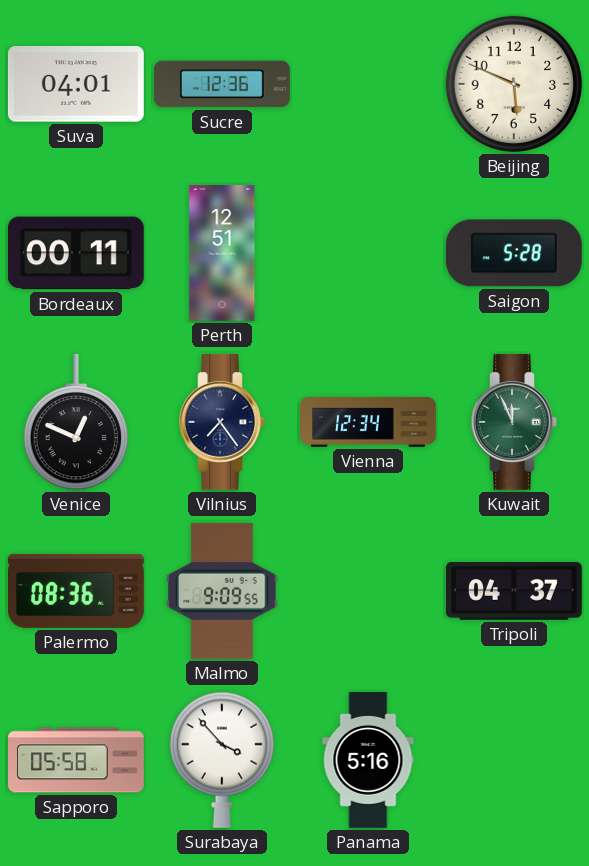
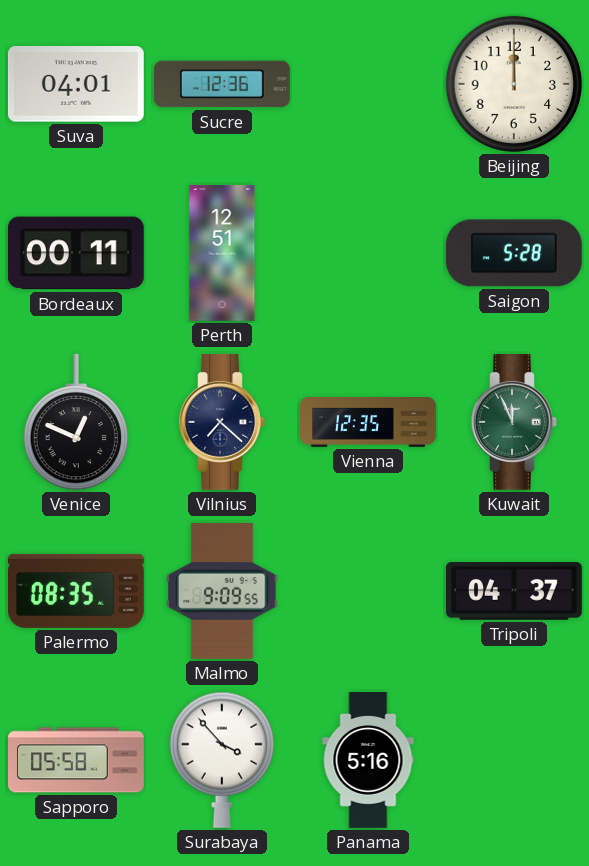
Beijing: 5:49 -> 12:00 (514, 84)
Vilnius: 7:24 -> 7:22 (222, 422)
Vienna: 12:34 -> 12:35 (368, 423)
Palermo: 08:36 -> 08:35 (77, 591)
